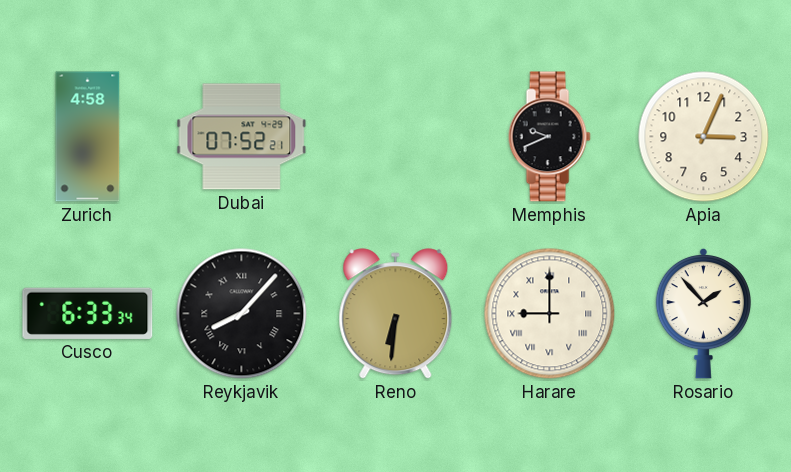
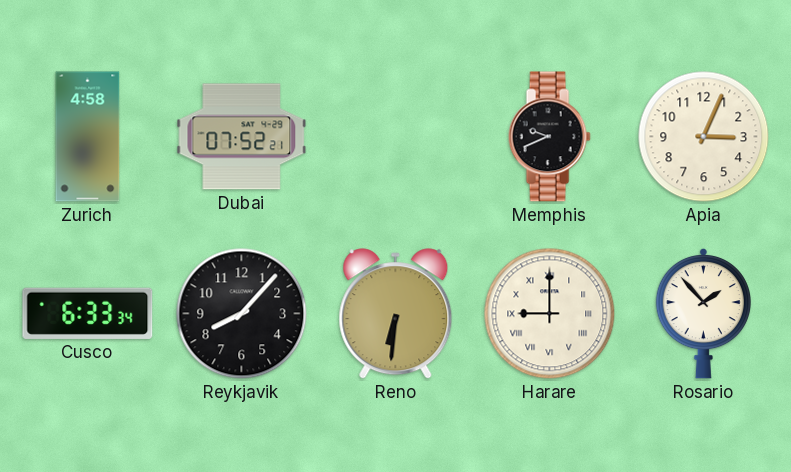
Reykjavik numerals: Roman -> Arabic (242, 314)
